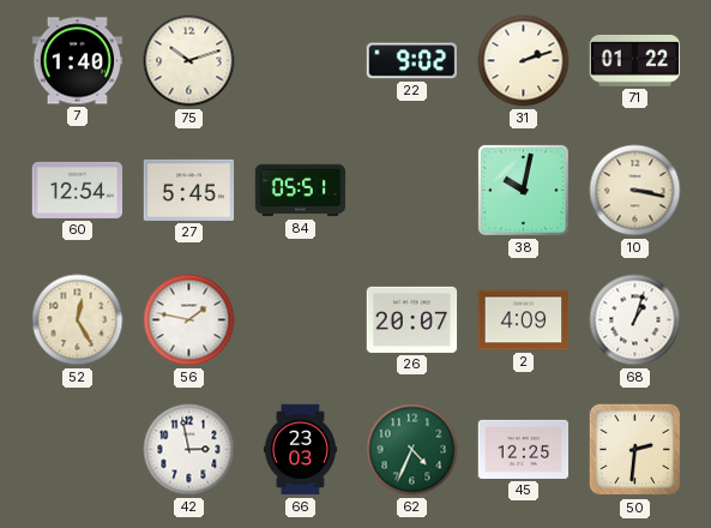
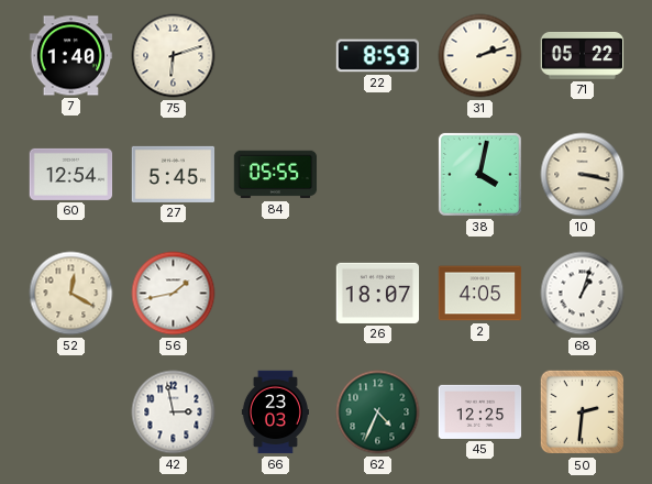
75: 10:12 -> 6:12 (174, 56)
22: 9:02 -> 8:59 (378, 56)
71: 01:22 -> 05:22 (583, 55)
84: 05:51 -> 05:55 (276, 175)
38: 10:02 -> 4:02 (479, 174)
52: 12:25 -> 12:20 (71, 294)
56: 1:47 -> 1:43 (174, 294)
26: 20:07 -> 18:07 (378, 293)
2: 4:09 -> 4:05 (480, 294)
